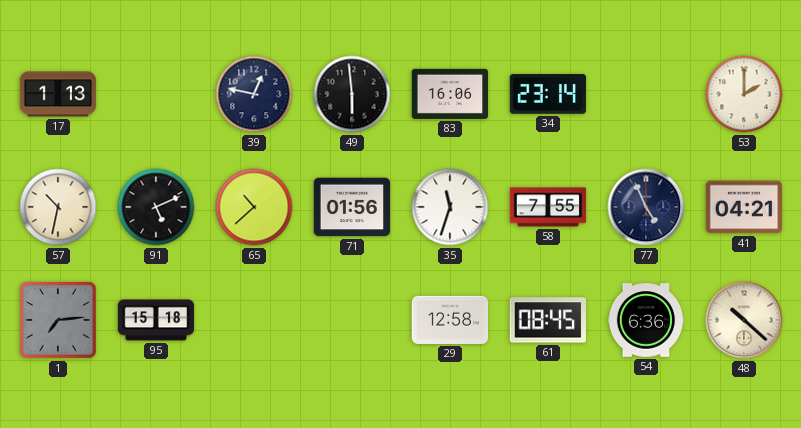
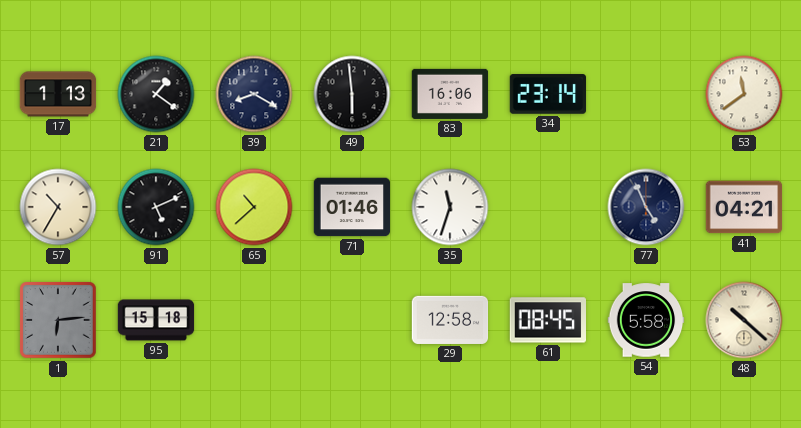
21: none -> 1:21 (156, 94)
39: 12:47 -> 8:20 (254, 94)
53: 2:00 -> 11:39 (744, 94)
57: 10:32 -> 10:35 (58, 207)
71: 01:56 -> 01:46 (352, 207)
58: 7:55 -> none (548, 207)
1: 7:14 -> 6:14 (58, 320)
54: 6:36 -> 5:58 (646, 320)
